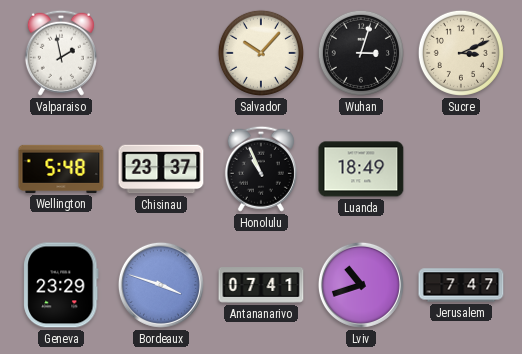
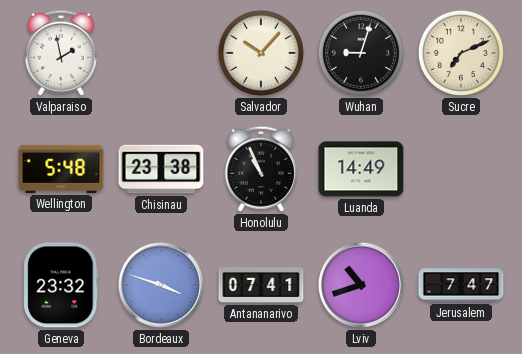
Wuhan: 3:03 -> 9:03 (361, 53)
Sucre: 3:11 -> 7:11 (461, 53)
Chisinau: 23:37 -> 23:38 (161, 169)
Luanda: 18:49 -> 14:49 (361, 169)
Geneva: 23:29 -> 23:32 (61, 285)
